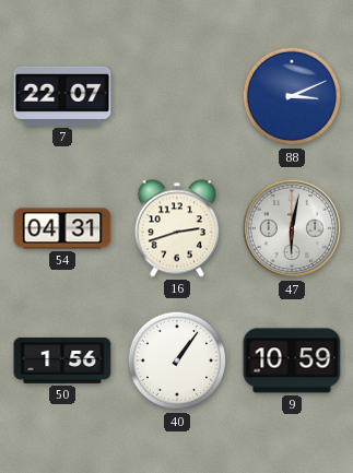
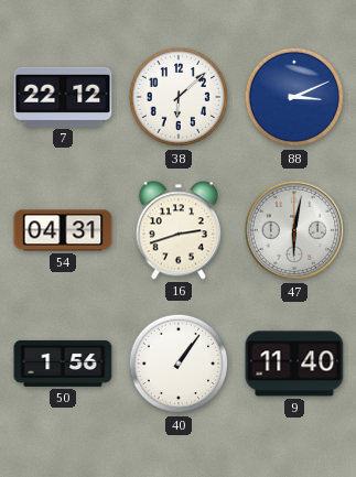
7: 22:07 -> 22:12 (63, 97)
38: none -> 6:08 (179, 97)
9: 10:59 -> 11:40 (294, 364)
